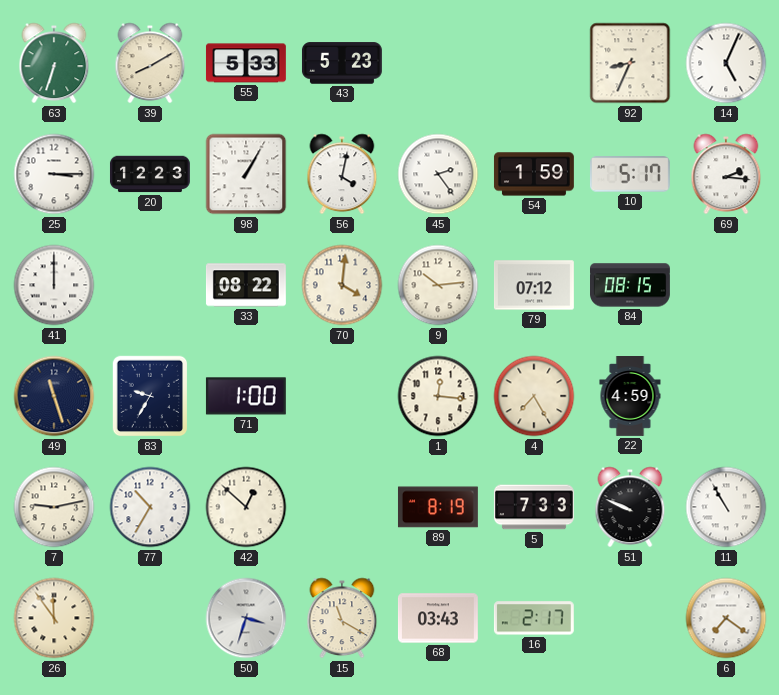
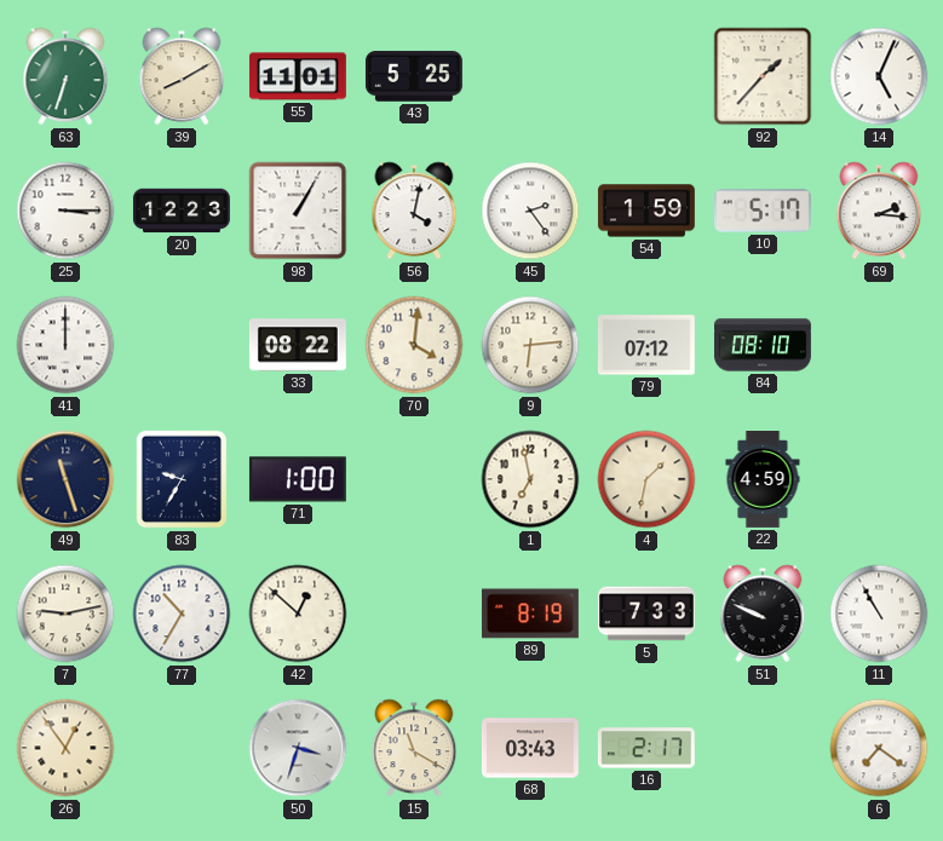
55: 5:33 -> 11:01 (298, 76)
43: 5:23 -> 5:25 (414, 76)
92: 8:34 -> 1:37 (763, 76)
9: 10:14 -> 6:14 (530, 345)
84: 08:15 -> 08:10 (764, 345)
1: 12:16 -> 6:58 (530, 479)
4: 7:25 -> 1:32 (646, 479)
26: 11:54 -> 12:54 (65, 748)
